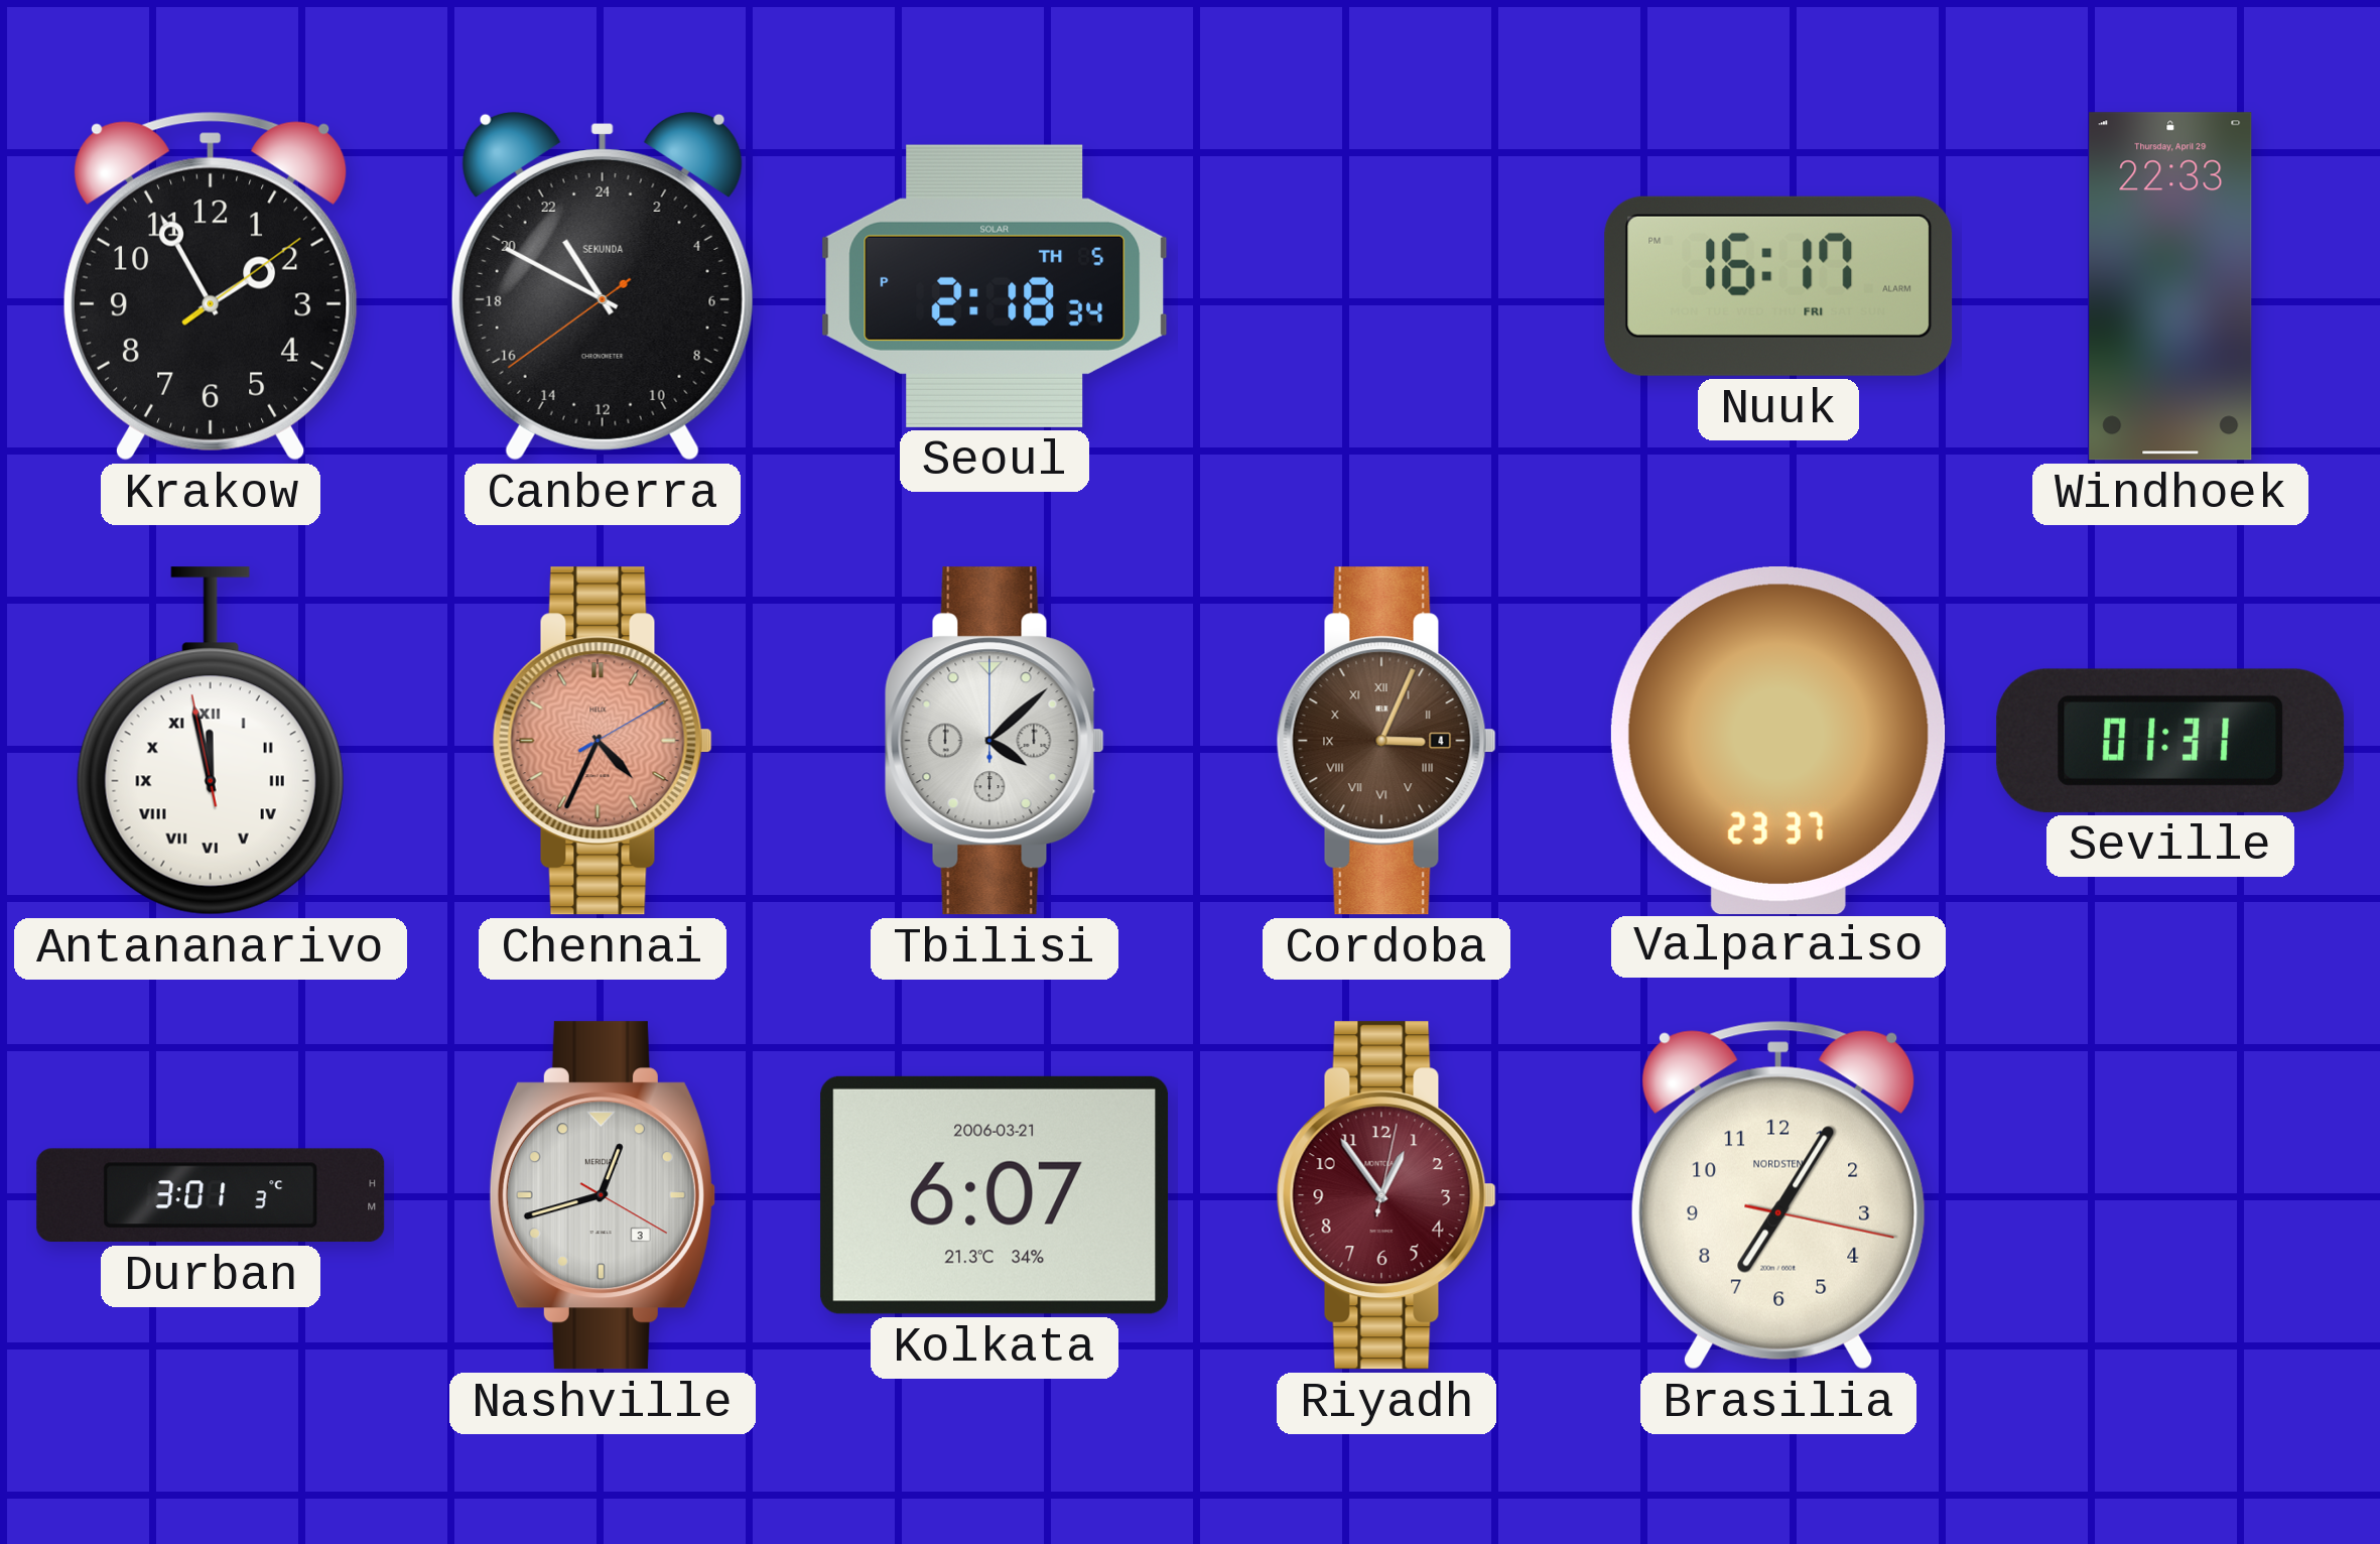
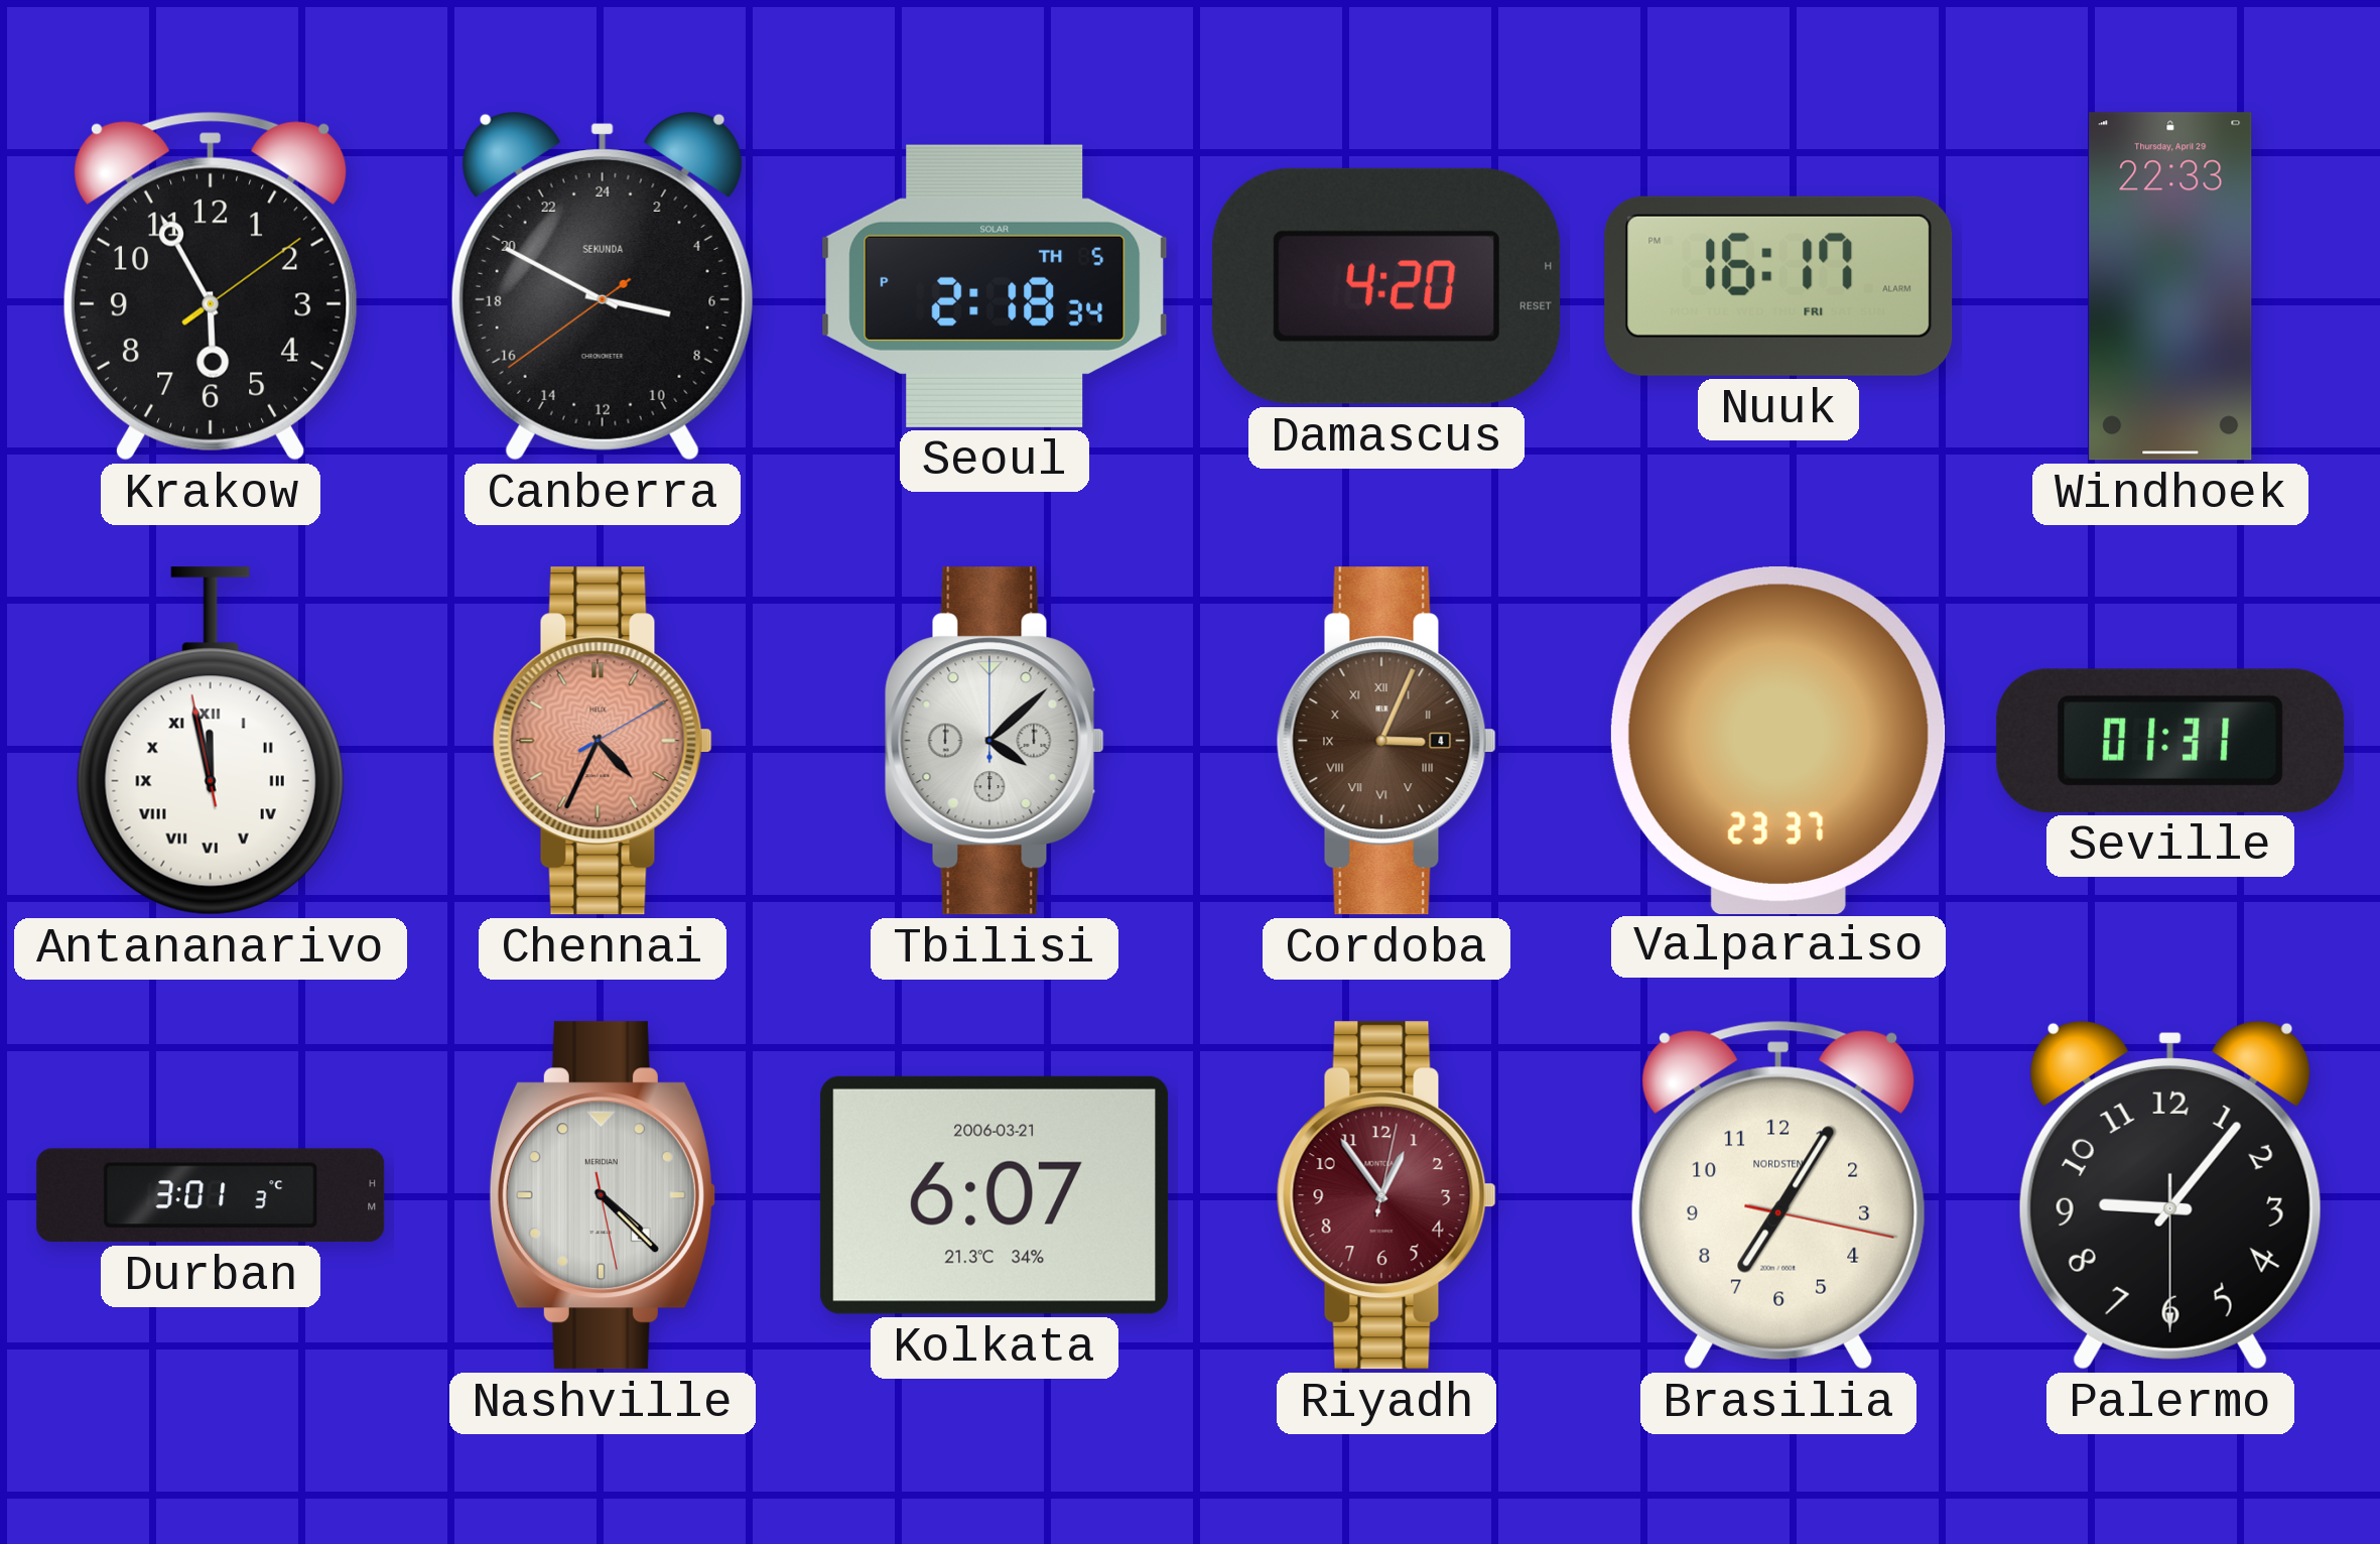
Krakow: 1:55 -> 5:55 (211, 286)
Canberra: 21:49 -> 6:49 (603, 287)
Damascus: none -> 4:20 (1386, 286)
Nashville: 12:42 -> 4:22 (602, 1195)
Palermo: none -> 9:06 (2170, 1196)
